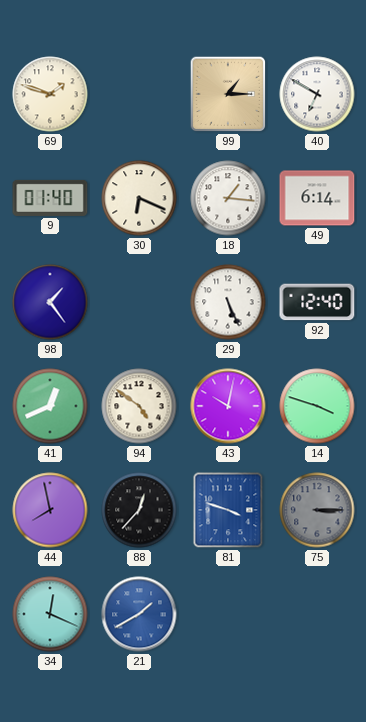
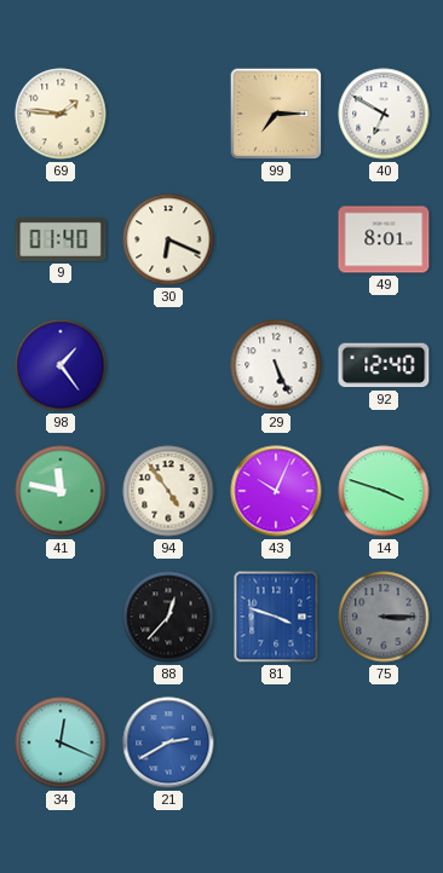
69: 1:48 -> 1:46 (61, 114)
99: 1:15 -> 7:15 (276, 114)
18: 1:16 -> none (228, 198)
49: 6:14 -> 8:01 (384, 239)
41: 12:41 -> 11:47 (61, 491)
94: 4:51 -> 4:54 (168, 491)
43: 10:02 -> 10:04 (276, 491)
44: 7:58 -> none (50, 510)
21: 1:40 -> 2:40 (168, 742)
